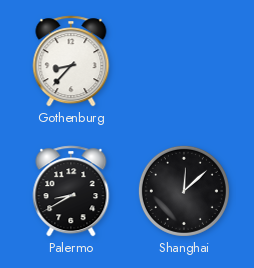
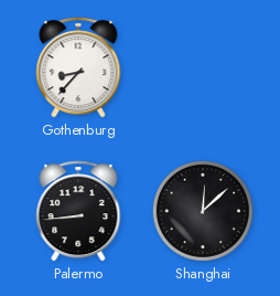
Palermo: 8:40 -> 8:44 (78, 211)
